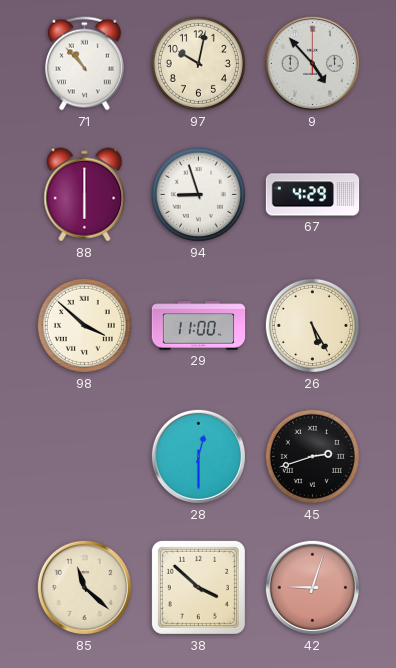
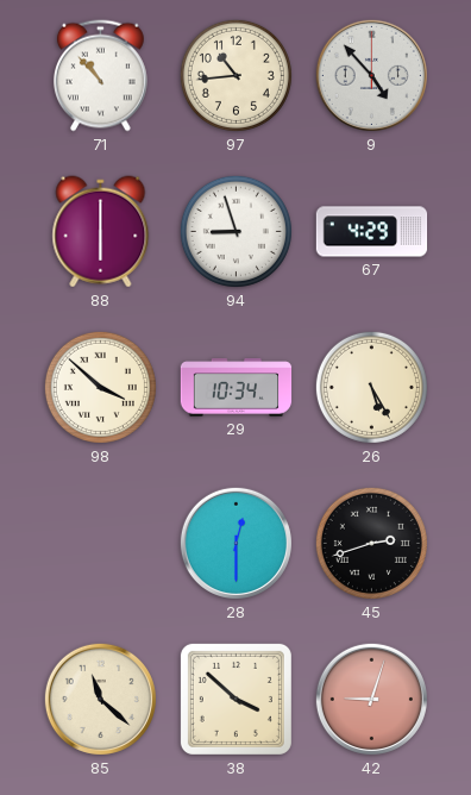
97: 10:02 -> 10:44 (235, 75)
29: 11:00 -> 10:34 (237, 388)
